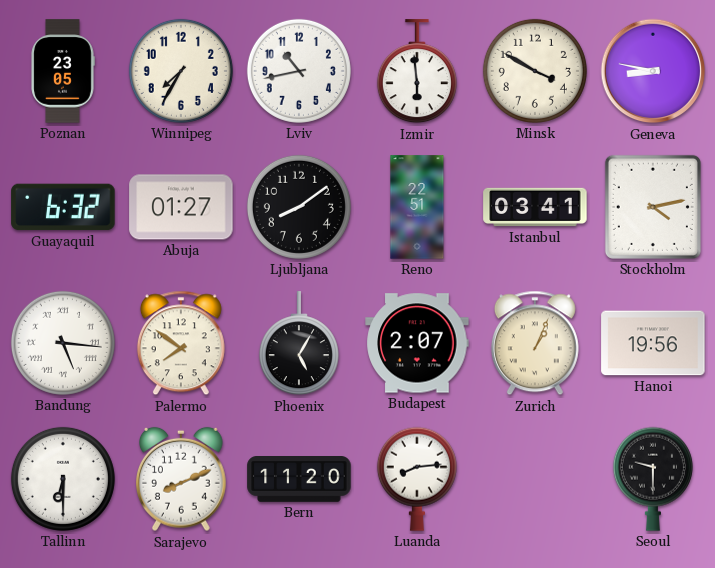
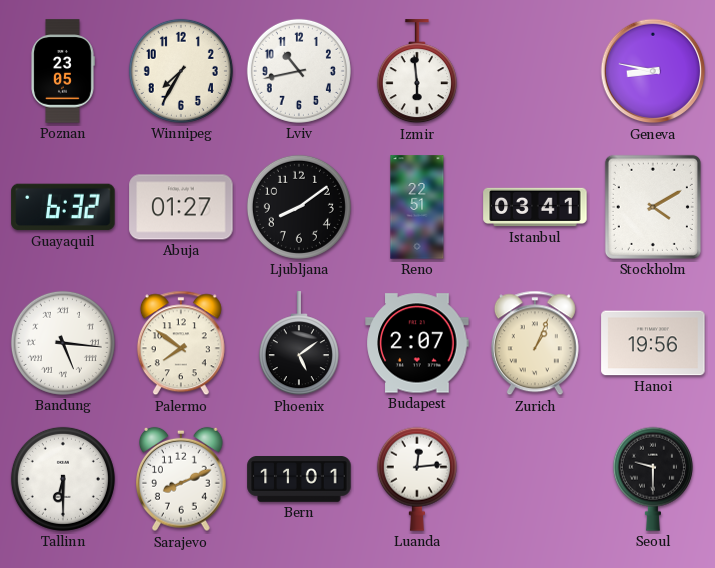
Minsk: 3:50 -> none (535, 71)
Stockholm: 4:13 -> 4:10 (653, 207)
Phoenix: 5:05 -> 5:09 (299, 344)
Bern: 11:20 -> 11:01 (299, 480)
Luanda: 8:14 -> 12:14 (417, 479)
